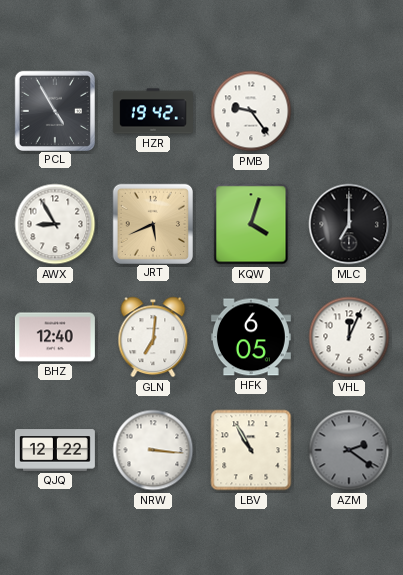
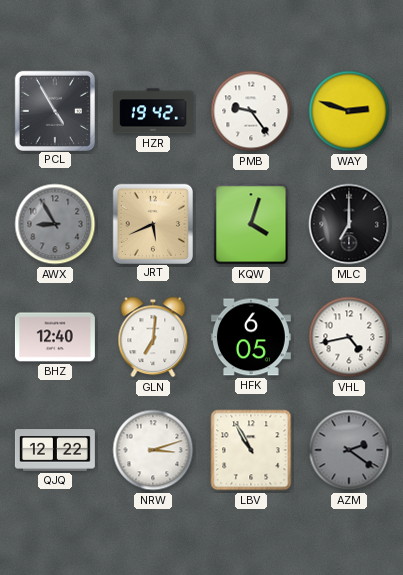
WAY: none -> 2:48 (349, 111)
AWX dial: white -> grey (55, 224)
VHL: 12:04 -> 4:43 (349, 337)
NRW: 3:16 -> 3:12 (153, 450)
